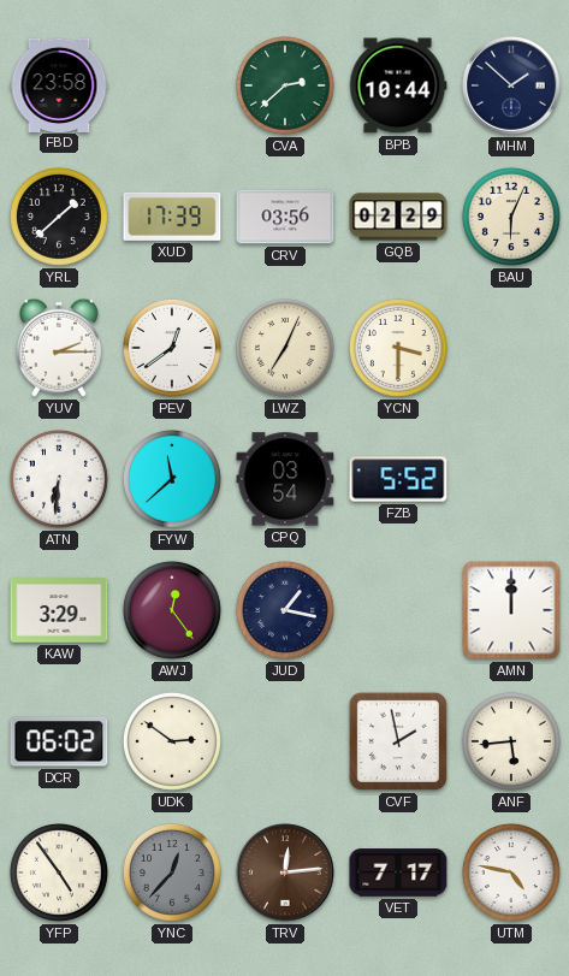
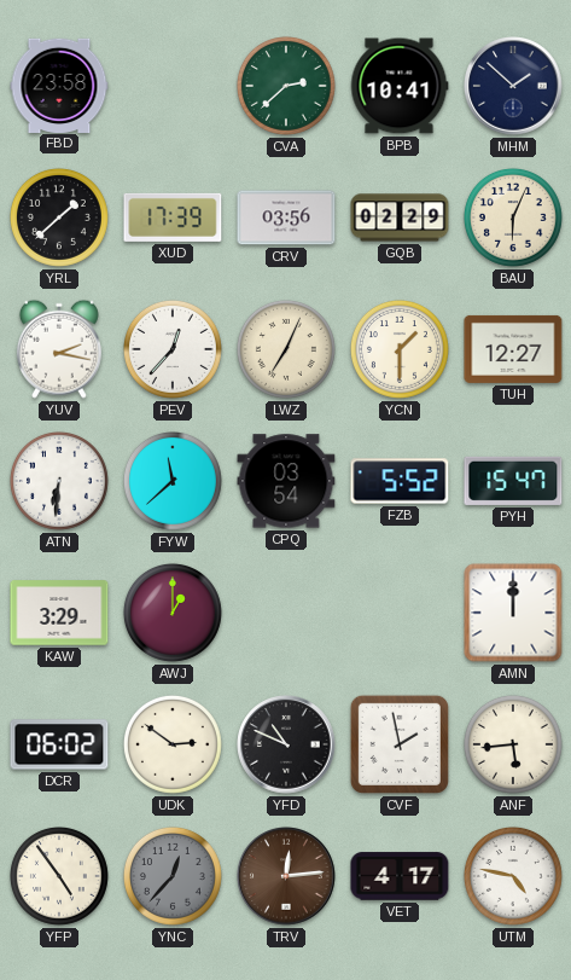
BPB: 10:44 -> 10:41 (400, 86)
YUV: 2:15 -> 2:17 (59, 349)
PEV: 12:39 -> 12:37 (173, 349)
YCN: 3:30 -> 1:30 (400, 349)
TUH: none -> 12:27 (513, 349)
PYH: none -> 15:47 (513, 481)
AWJ: 12:24 -> 1:00 (173, 613)
JUD: 1:17 -> none (285, 610)
YFD: none -> 10:49 (286, 744)
VET: 7:17 -> 4:17 (400, 876)
